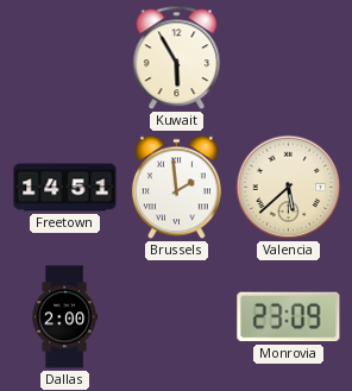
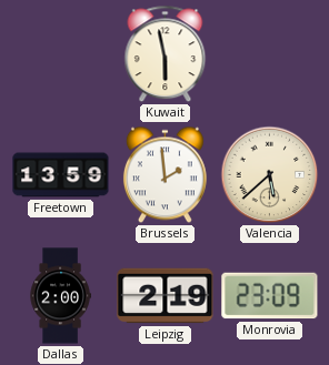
Kuwait: 5:55 -> 5:58 (166, 54)
Freetown: 14:51 -> 13:59 (61, 175)
Leipzig: none -> 2:19 (166, 296)
